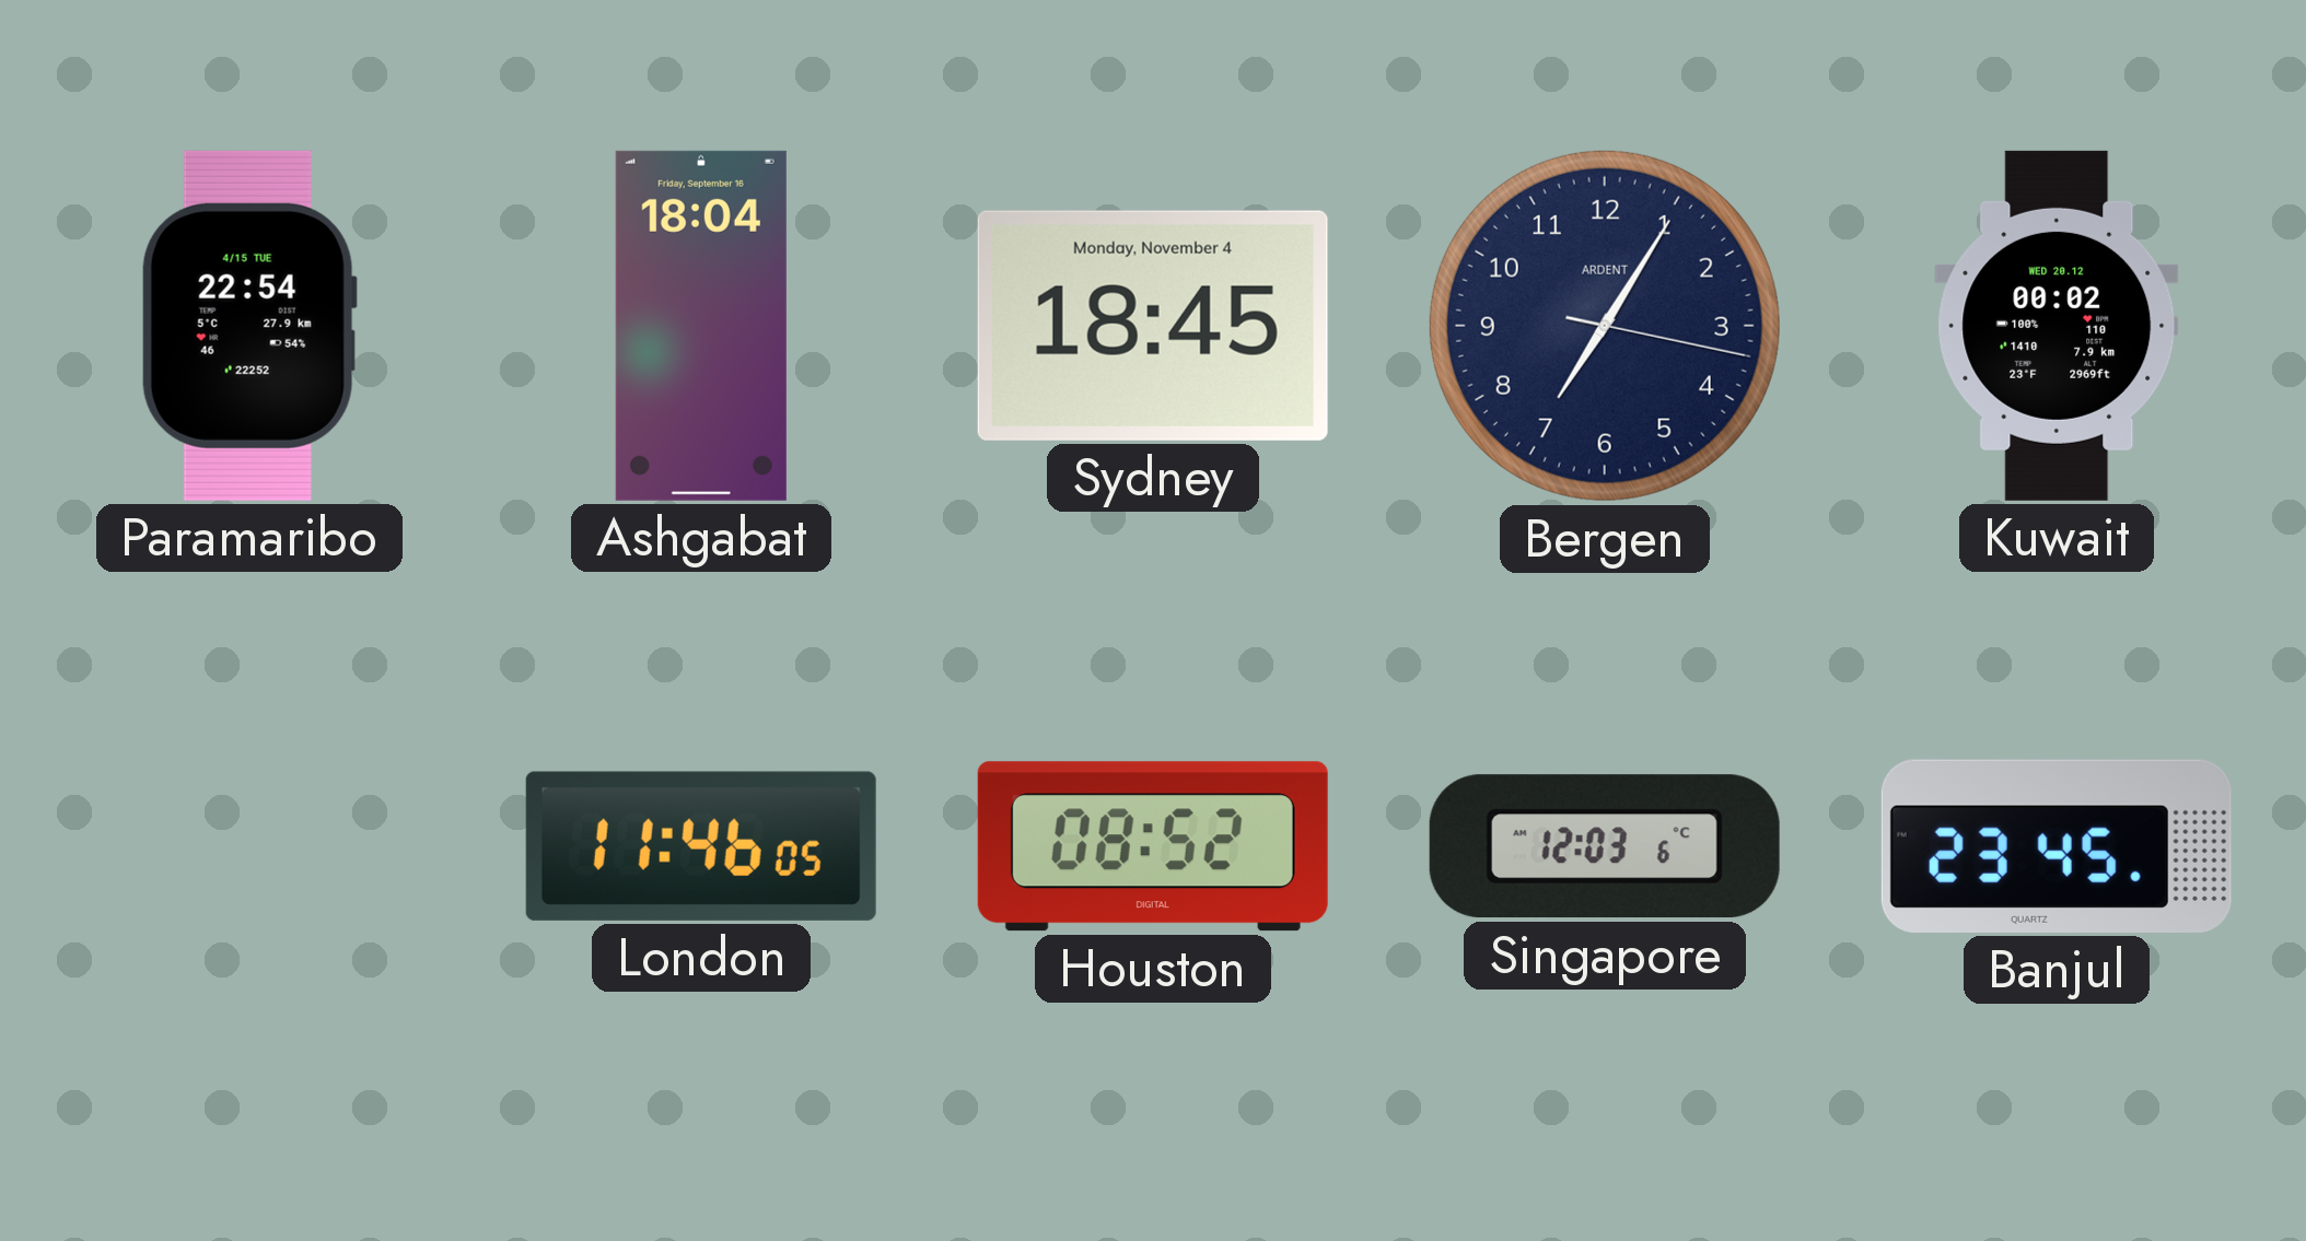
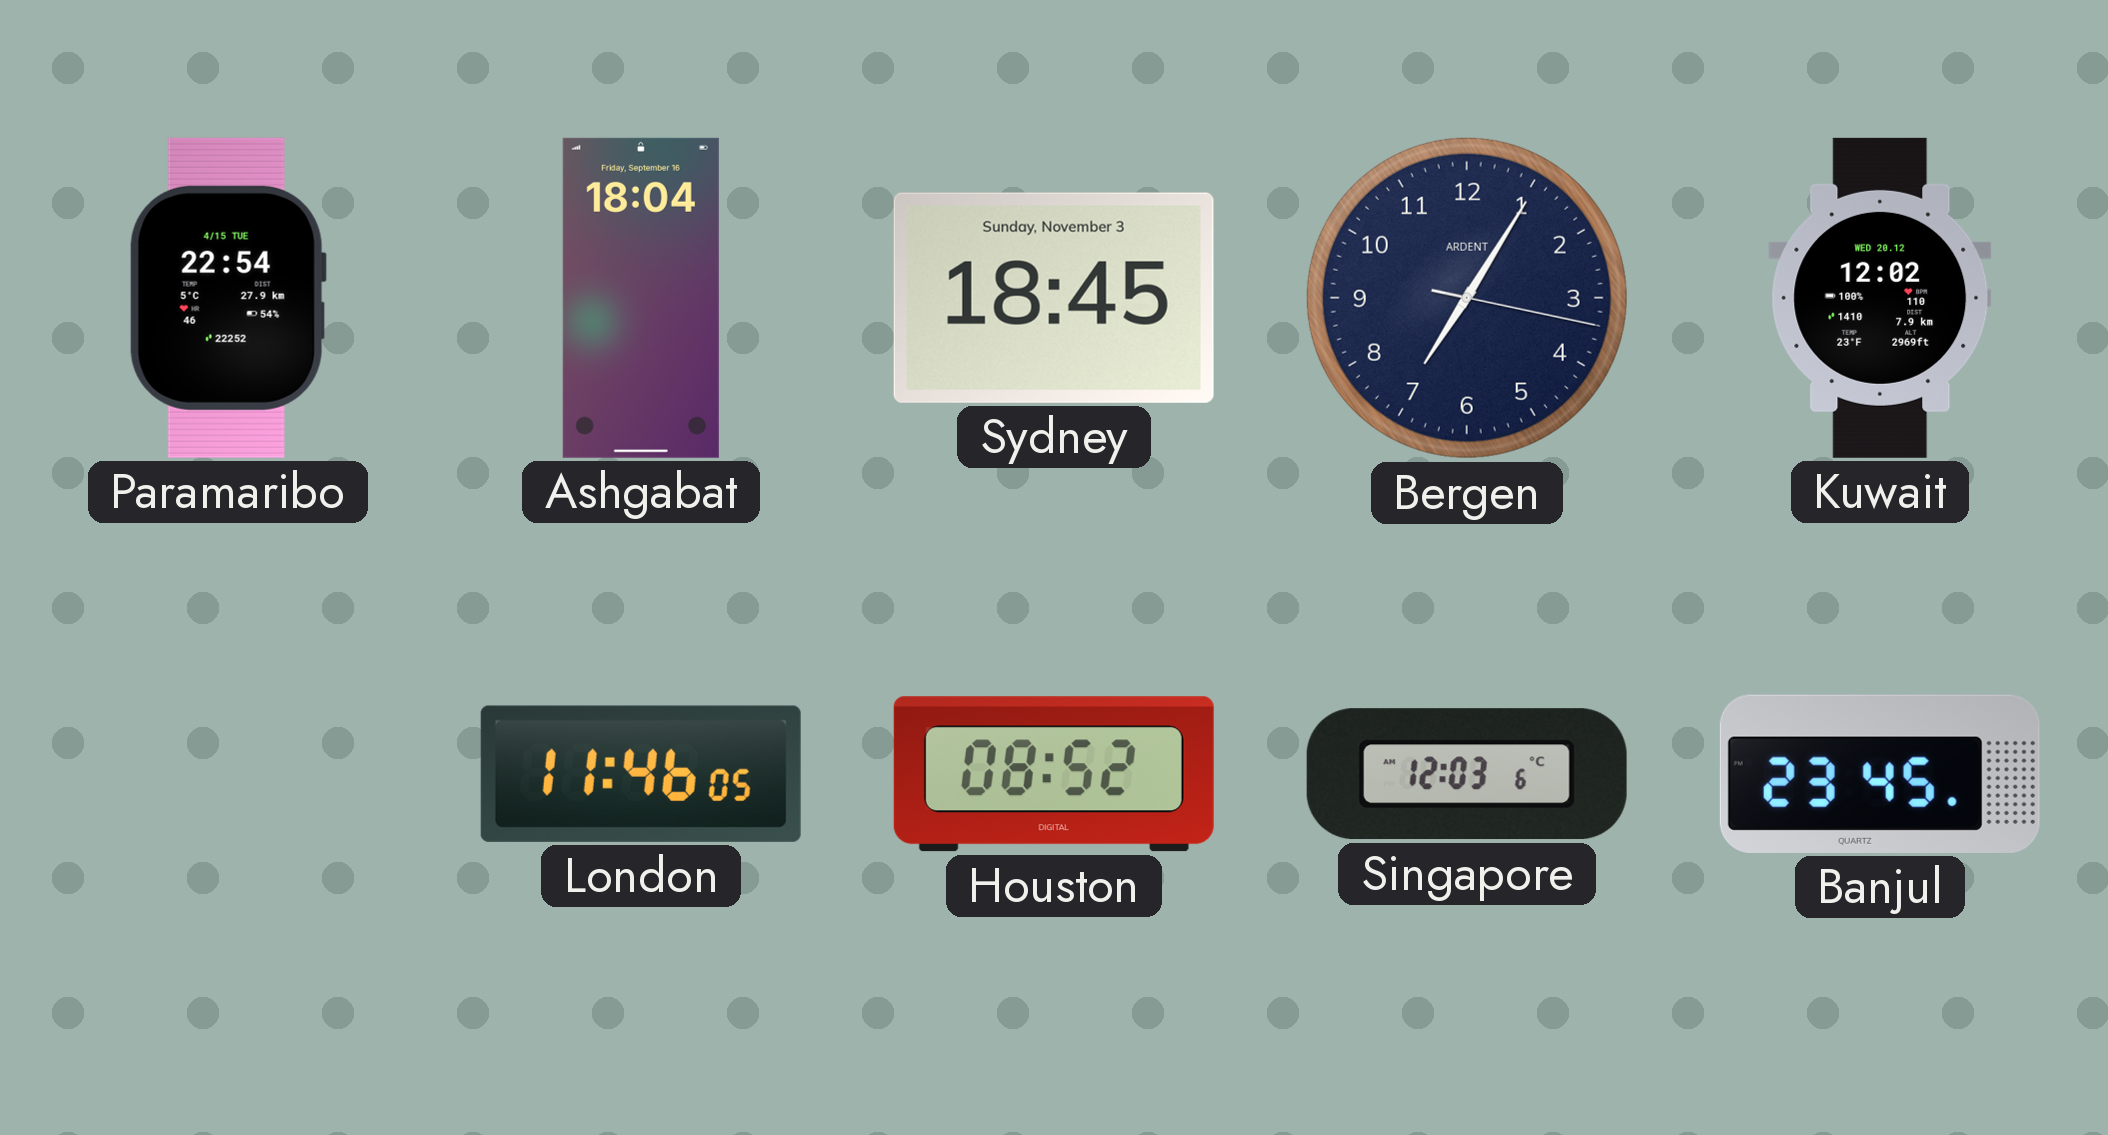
Sydney date: Monday, November 4 -> Sunday, November 3 (1054, 298)
Kuwait: 00:02 -> 12:02 (1880, 298)
